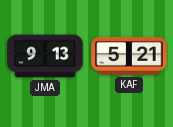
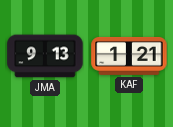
KAF: 5:21 -> 1:21 (129, 56)
